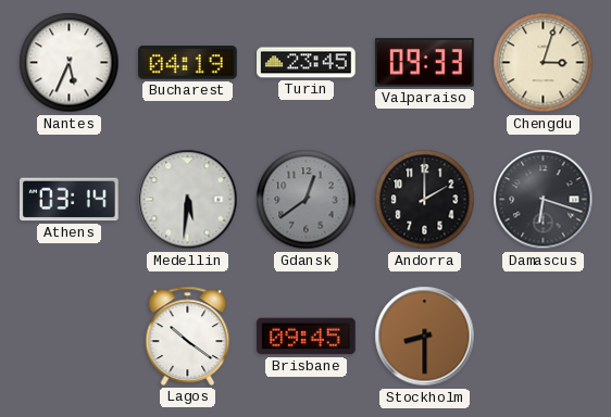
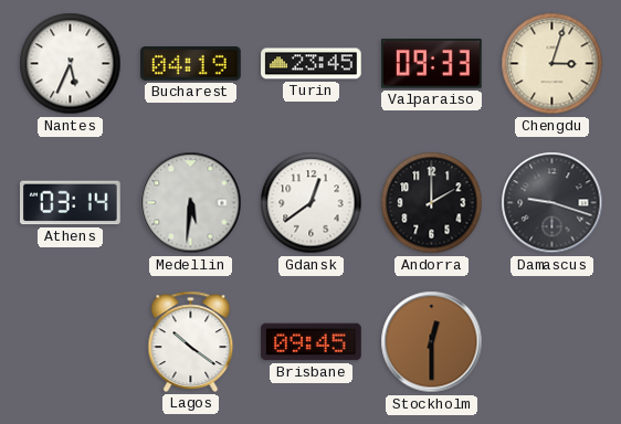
Gdansk dial: grey -> white (312, 203)
Damascus: 6:18 -> 9:18 (552, 203)
Stockholm: 8:30 -> 12:30 (432, 342)
